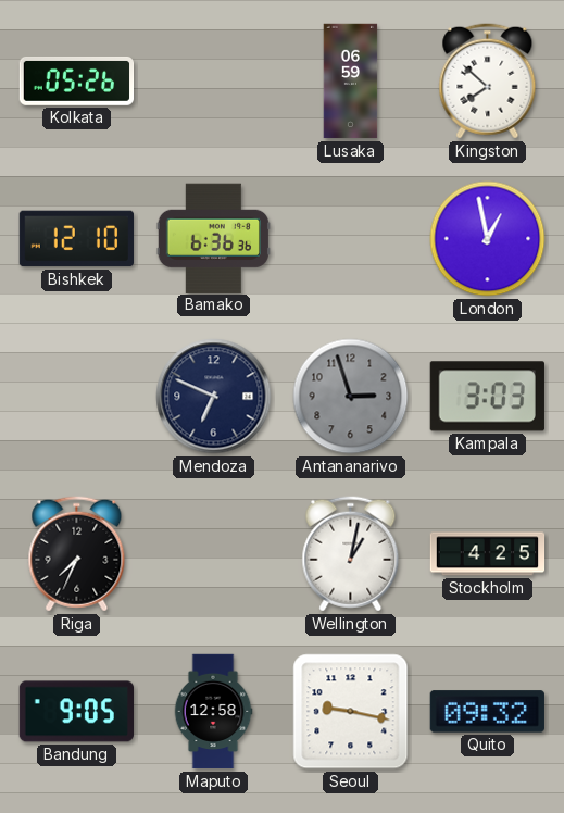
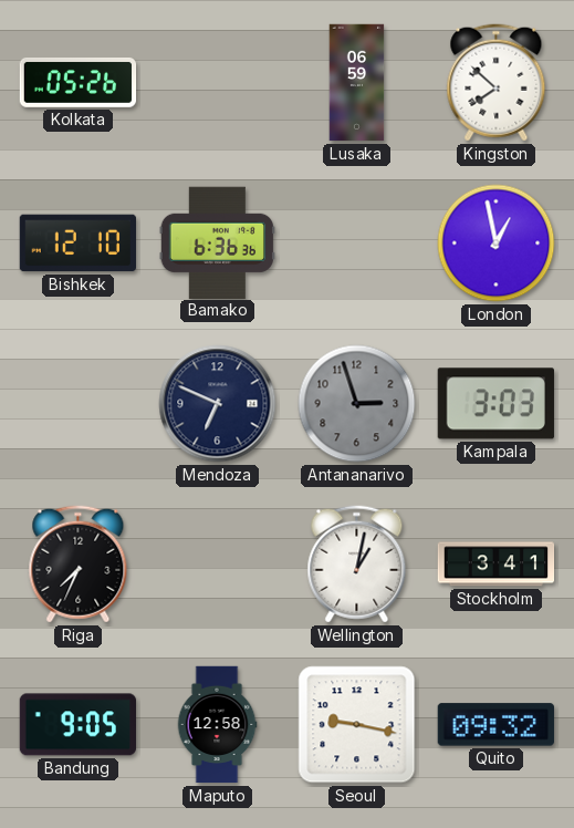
Stockholm: 4:25 -> 3:41 (497, 565)
